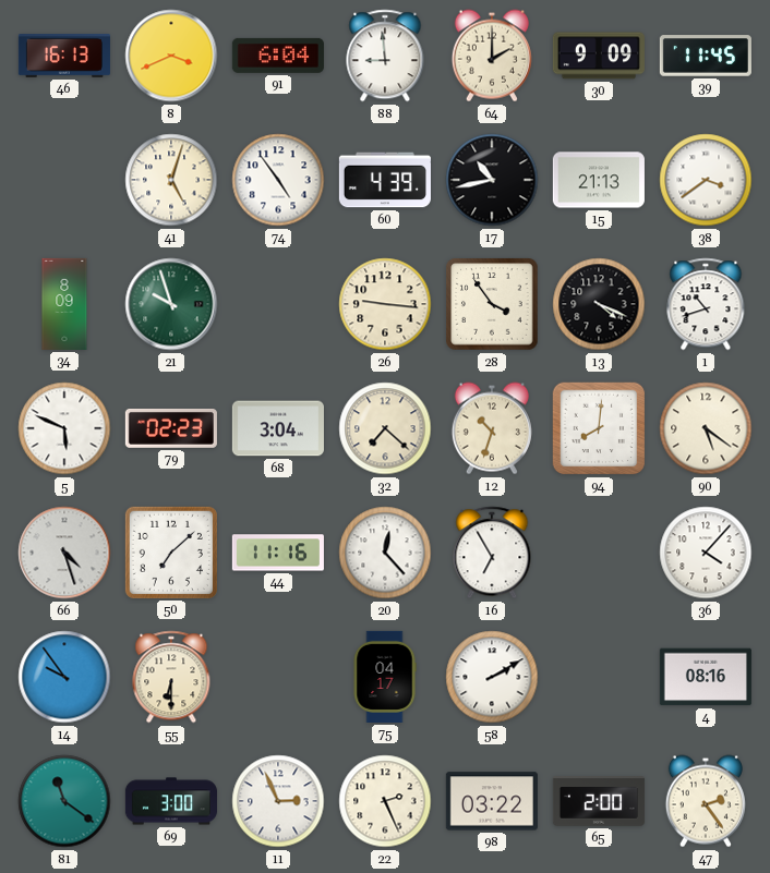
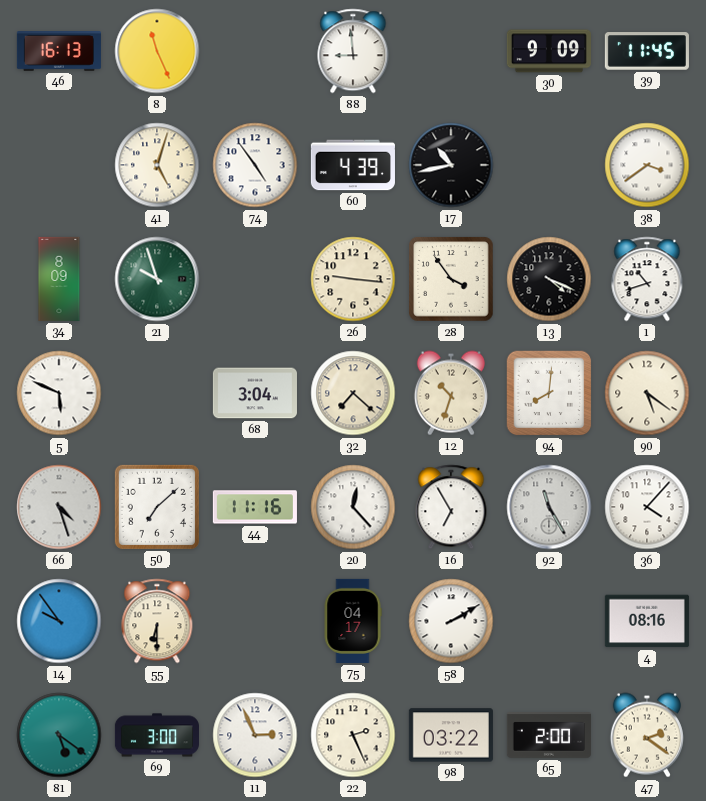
8: 3:41 -> 11:26 (157, 51)
91: 6:04 -> none (278, 56)
64: 2:00 -> none (492, 56)
15: 21:13 -> none (599, 180)
79: 02:23 -> none (171, 428)
92: none -> 11:25 (549, 507)
81: 11:21 -> 5:21 (59, 735)
47: 2:24 -> 2:21 (647, 735)
